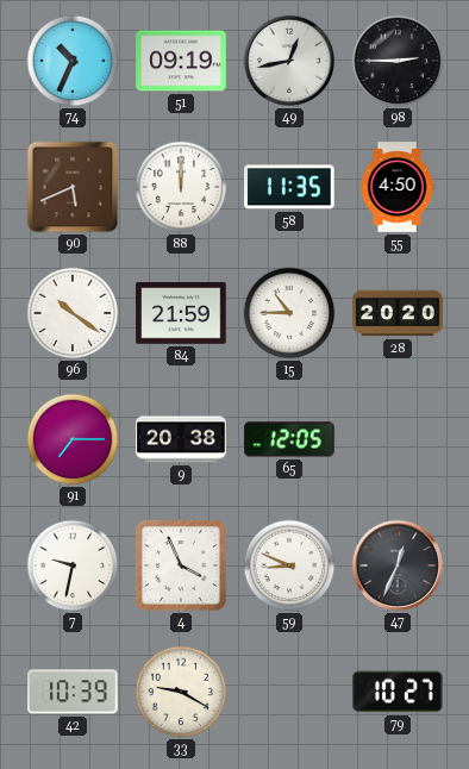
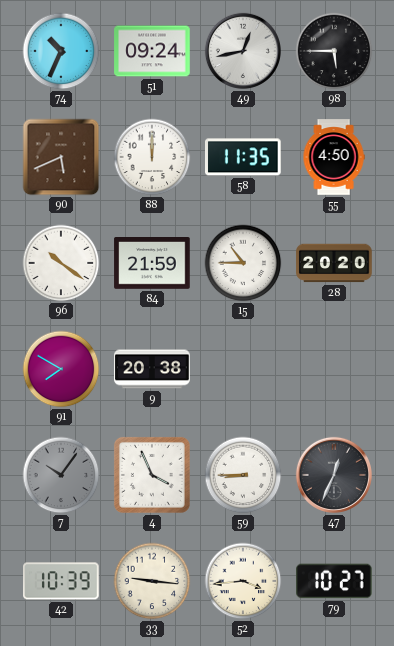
51: 09:19 -> 09:24 (152, 51)
98: 2:45 -> 5:45 (334, 51)
91: 7:15 -> 7:50 (61, 369)
65: 12:05 -> none (289, 439)
7: 9:32 -> 10:06 (61, 475)
7 dial: white -> grey (61, 475)
59: 8:49 -> 8:45 (243, 475)
33: 9:20 -> 9:16 (152, 581)
52: none -> 3:44 (243, 581)
